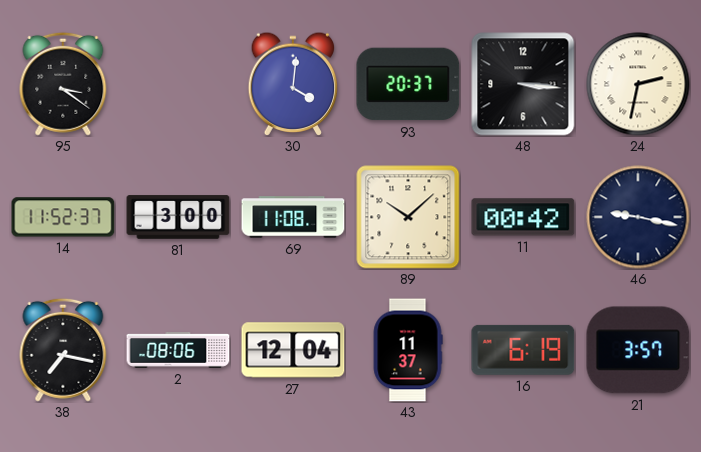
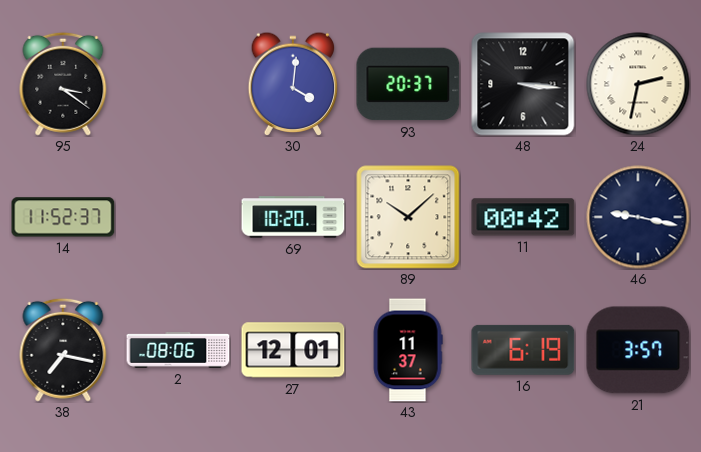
81: 3:00 -> none (178, 217)
69: 11:08 -> 10:20 (293, 217)
27: 12:04 -> 12:01 (293, 350)
